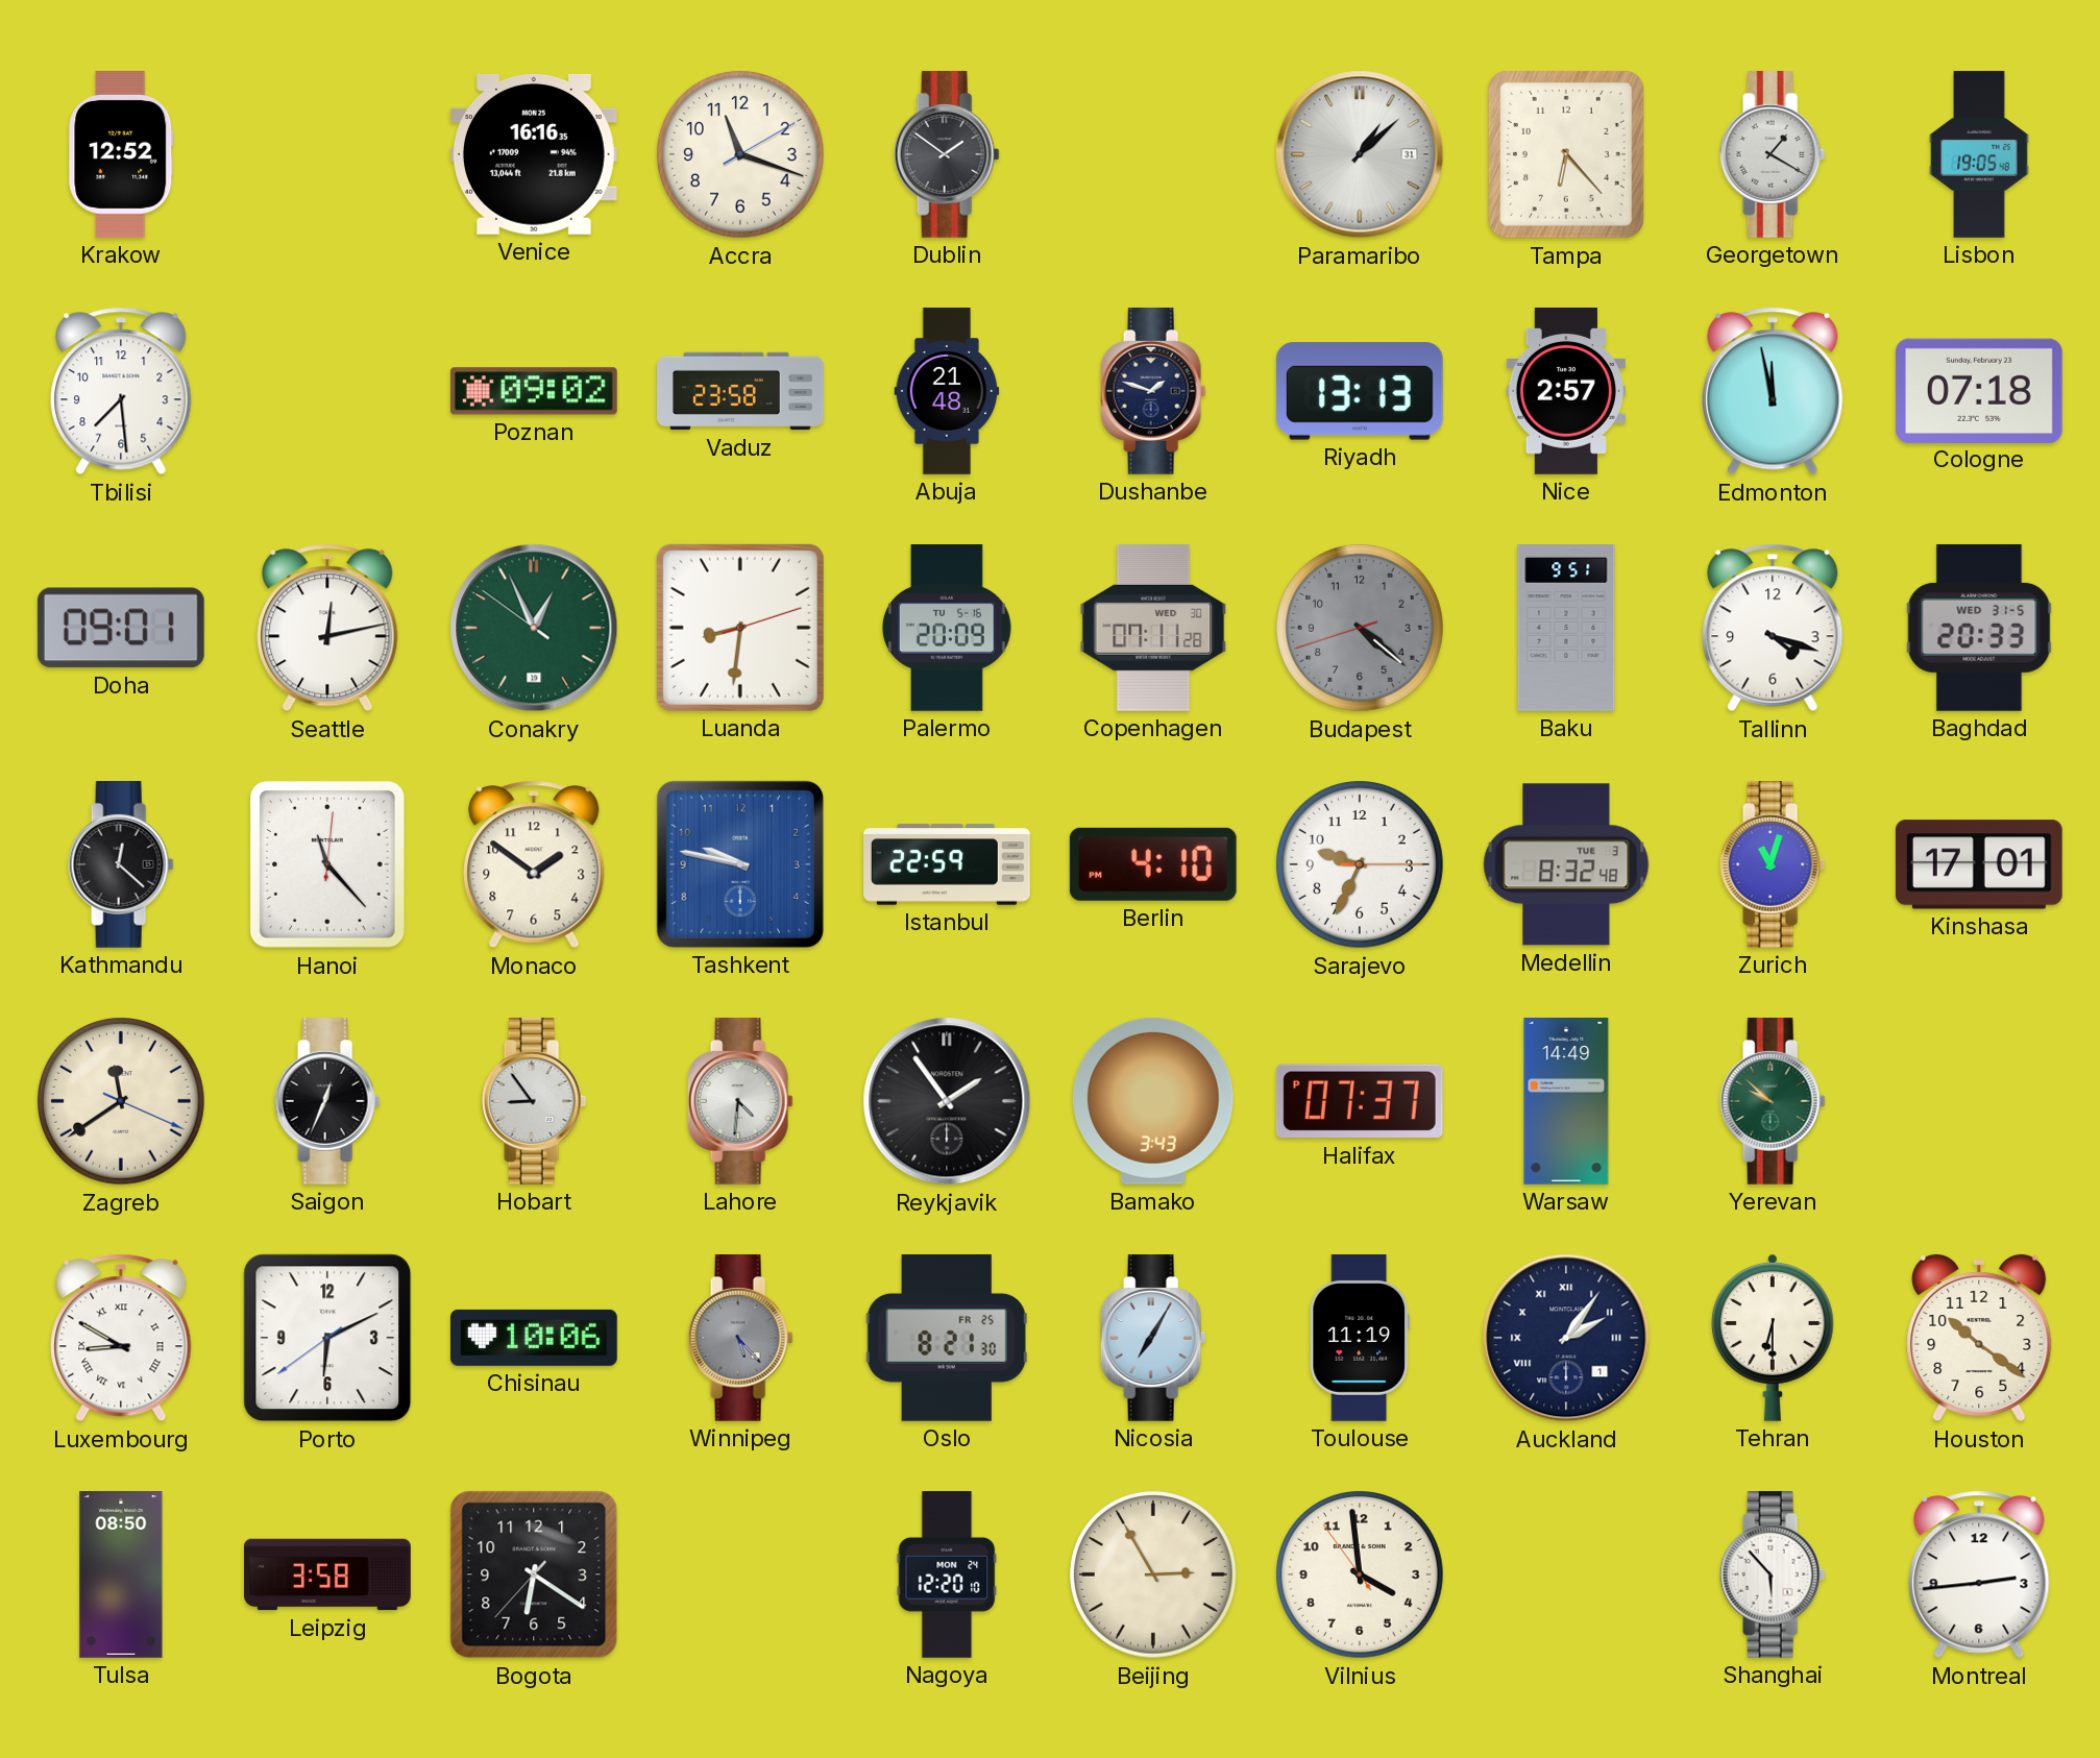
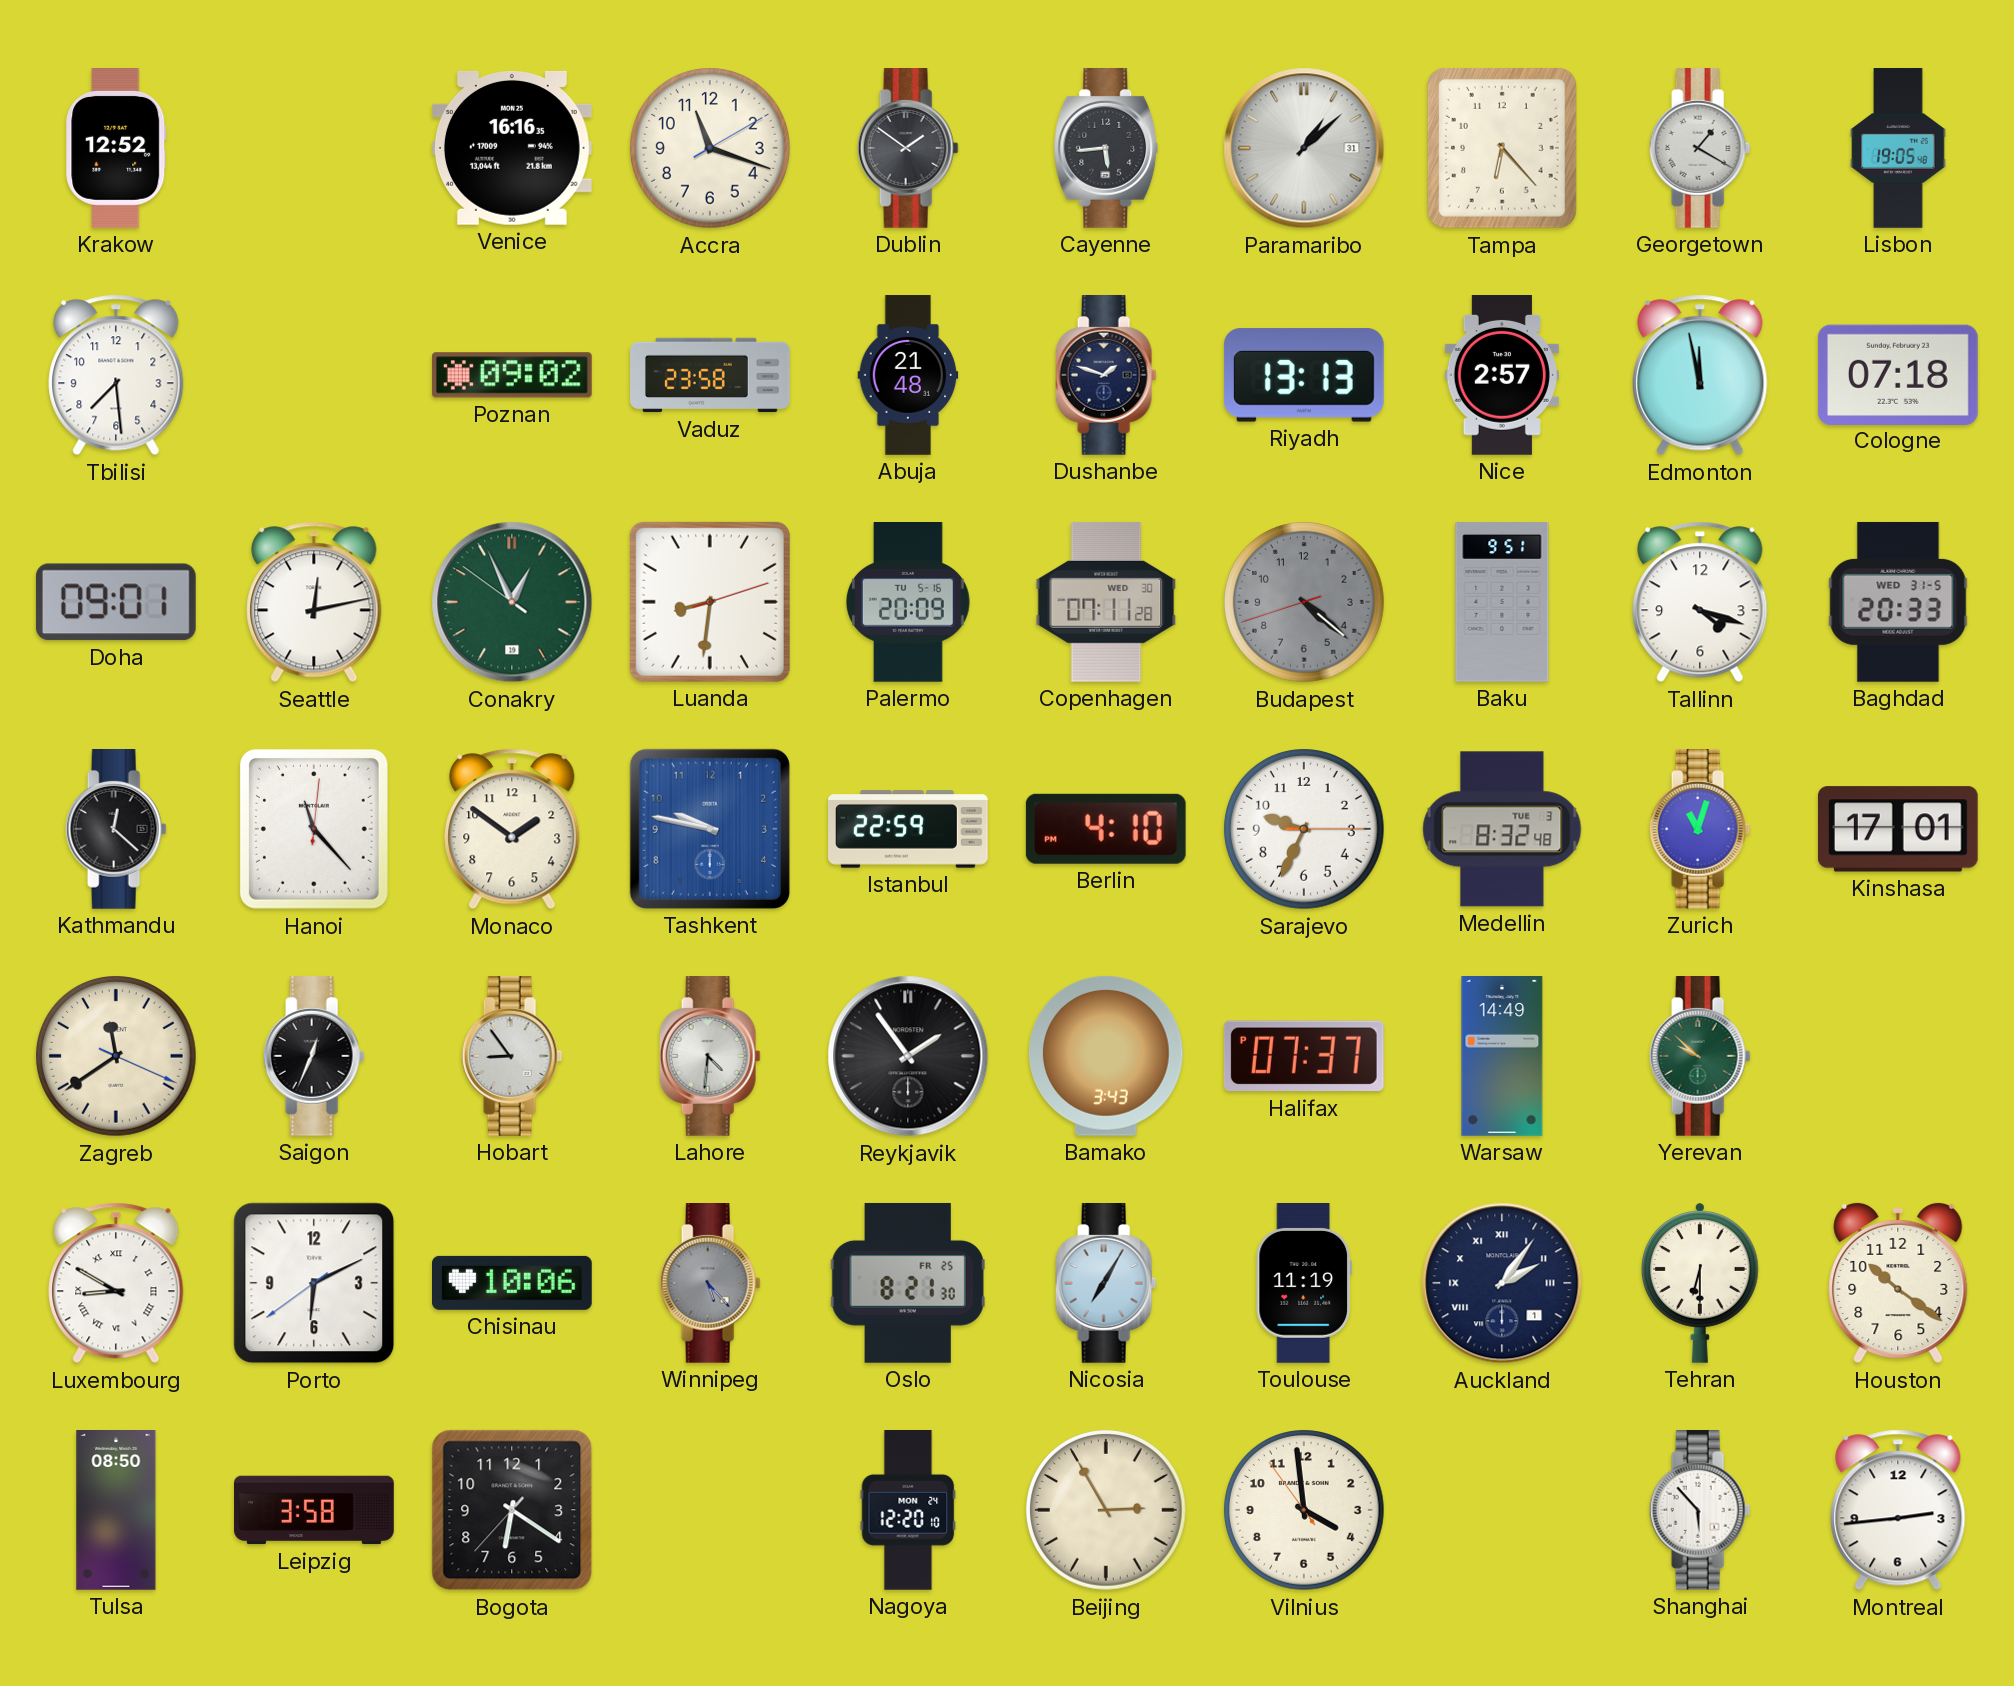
Cayenne: none -> 5:44 (1106, 149)
